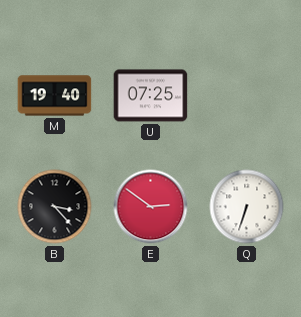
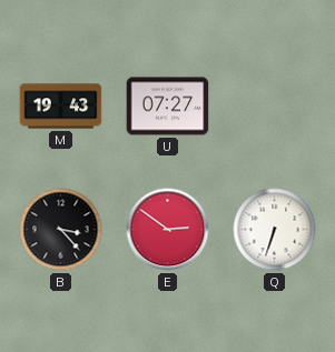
M: 19:40 -> 19:43 (61, 107)
U: 07:25 -> 07:27 (168, 107)
